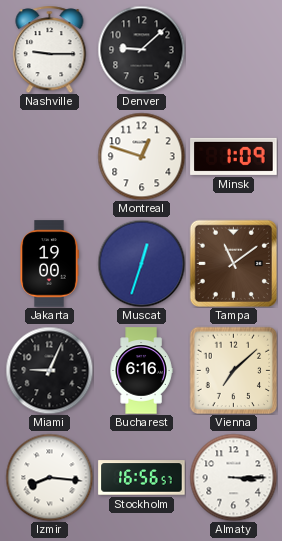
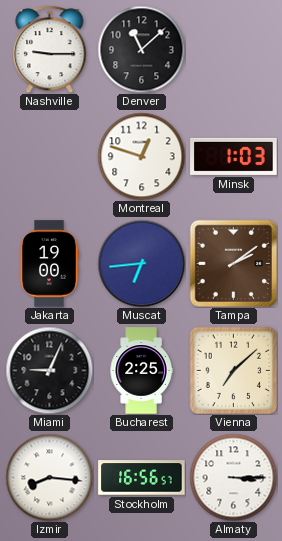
Denver: 9:08 -> 11:08 (141, 49)
Minsk: 1:09 -> 1:03 (234, 156)
Muscat: 12:33 -> 6:44 (141, 263)
Tampa: 11:09 -> 2:09 (233, 263)
Bucharest: 6:16 -> 2:25 (141, 371)
